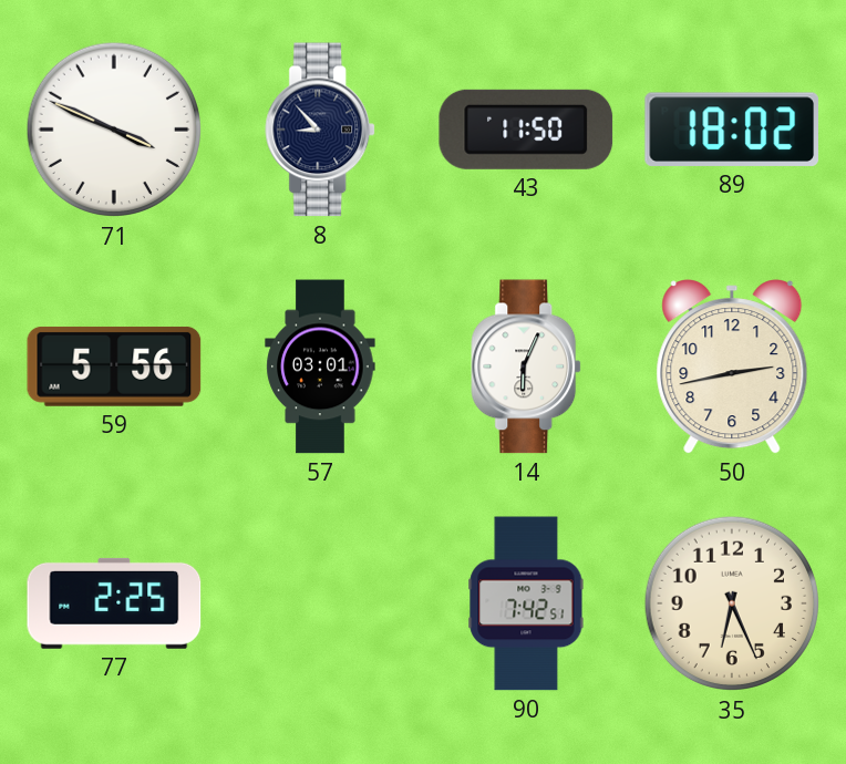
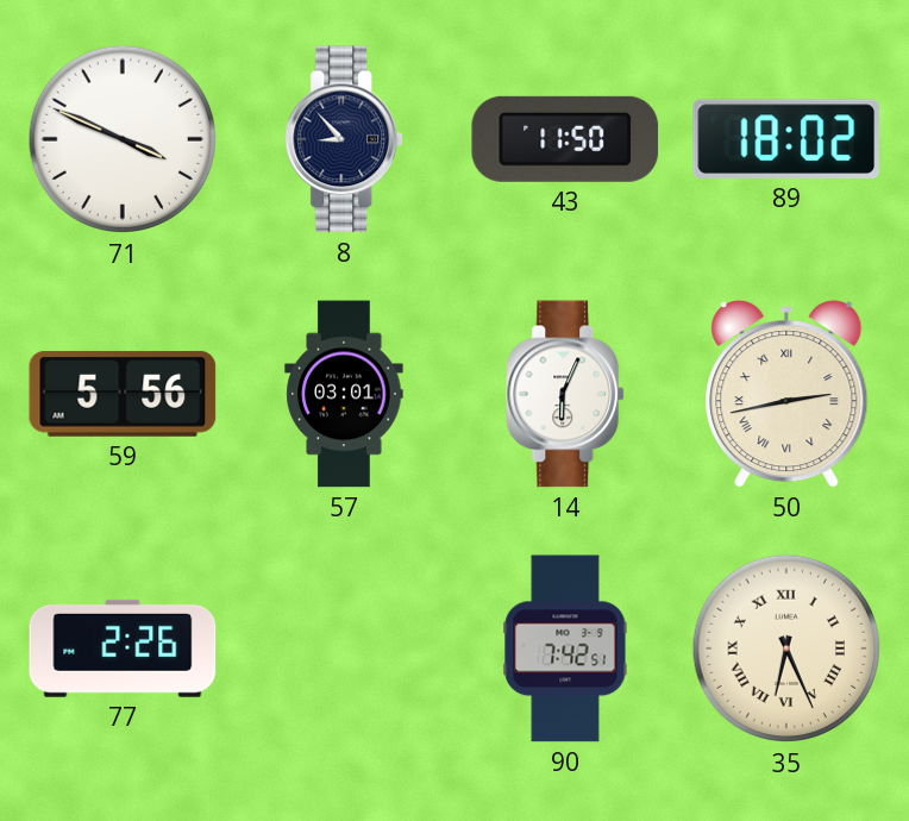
50 numerals: Arabic -> Roman (786, 394)
77: 2:25 -> 2:26 (123, 648)
35 numerals: Arabic -> Roman (786, 648)
